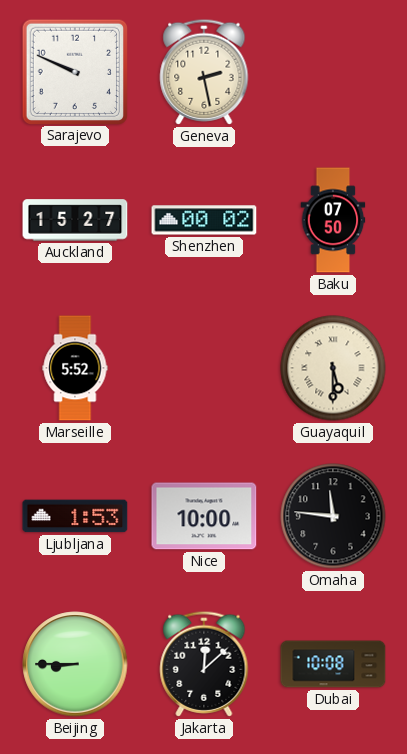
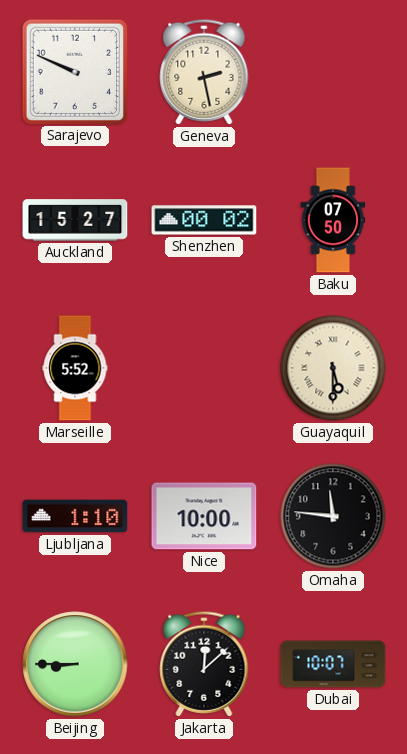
Ljubljana: 1:53 -> 1:10 (75, 516)
Dubai: 10:08 -> 10:07 (333, 664)
